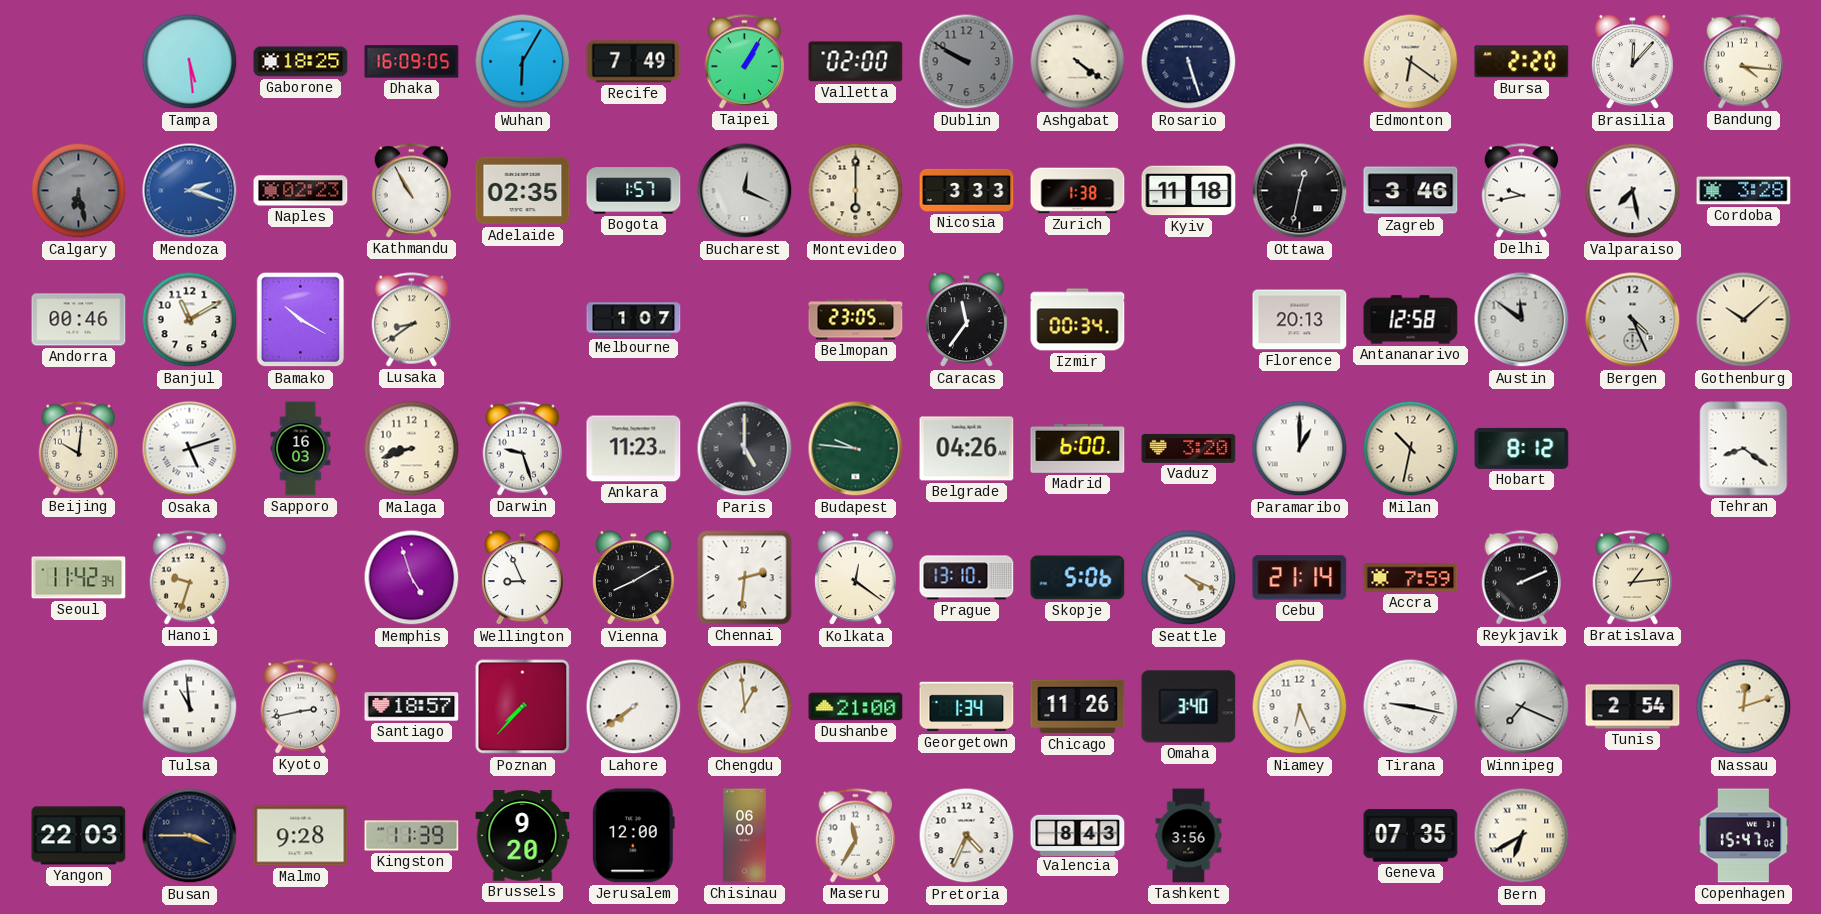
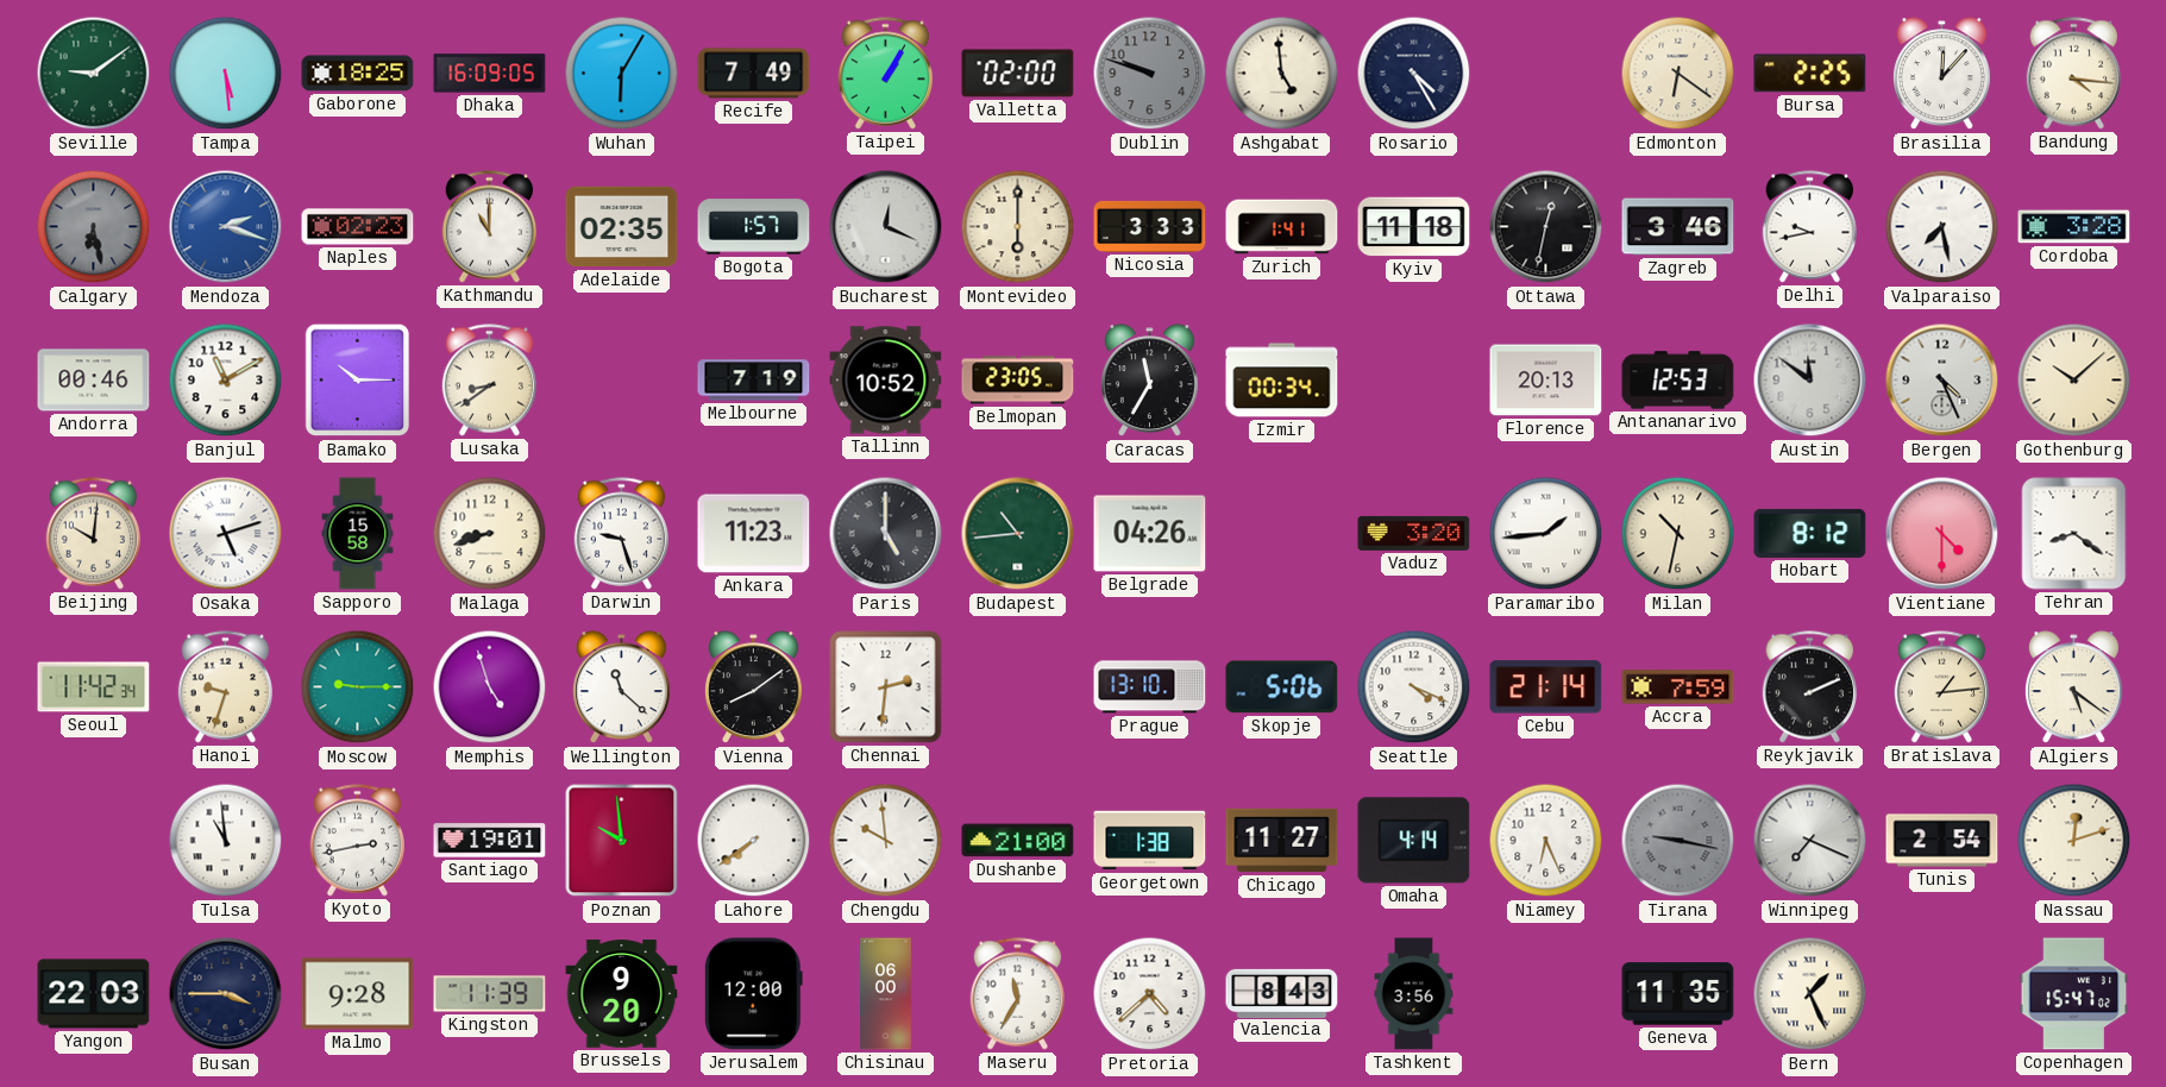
Seville: none -> 9:09 (94, 74)
Dublin: 9:50 -> 9:48 (1150, 74)
Ashgabat: 4:21 -> 4:59 (1282, 74)
Rosario: 5:27 -> 4:25 (1414, 74)
Bursa: 2:20 -> 2:25 (1810, 74)
Kathmandu: 10:55 -> 11:00 (490, 227)
Zurich: 1:38 -> 1:41 (1282, 227)
Bamako: 10:20 -> 10:15 (358, 381)
Melbourne: 1:07 -> 7:19 (754, 381)
Tallinn: none -> 10:52 (886, 381)
Caracas: 11:36 -> 11:35 (1149, 381)
Antananarivo: 12:58 -> 12:53 (1678, 381)
Sapporo: 16:03 -> 15:58 (358, 534)
Budapest: 9:46 -> 10:44 (1018, 534)
Madrid: 6:00 -> none (1078, 448)
Paramaribo: 1:00 -> 1:44 (1546, 534)
Vientiane: none -> 4:30 (1942, 534)
Moscow: none -> 9:15 (358, 687)
Wellington: 8:56 -> 11:22 (621, 687)
Vienna: 8:10 -> 8:09 (753, 687)
Kolkata: 12:21 -> none (855, 578)
Algiers: none -> 5:21 (2073, 687)
Santiago: 18:57 -> 19:01 (490, 841)
Poznan: 7:37 -> 9:59 (622, 841)
Chengdu: 12:59 -> 9:59 (886, 841)
Georgetown: 1:34 -> 1:38 (1150, 841)
Chicago: 11:26 -> 11:27 (1282, 841)
Omaha: 3:40 -> 4:14 (1414, 841)
Tirana dial: white -> grey (1678, 841)
Pretoria: 4:34 -> 4:38 (1150, 994)
Geneva: 07:35 -> 11:35 (1678, 994)
Bern: 6:40 -> 1:26 (1810, 994)
